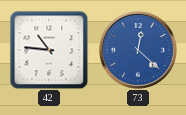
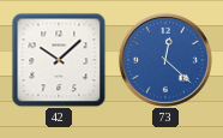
42: 10:46 -> 10:08 (59, 60)
